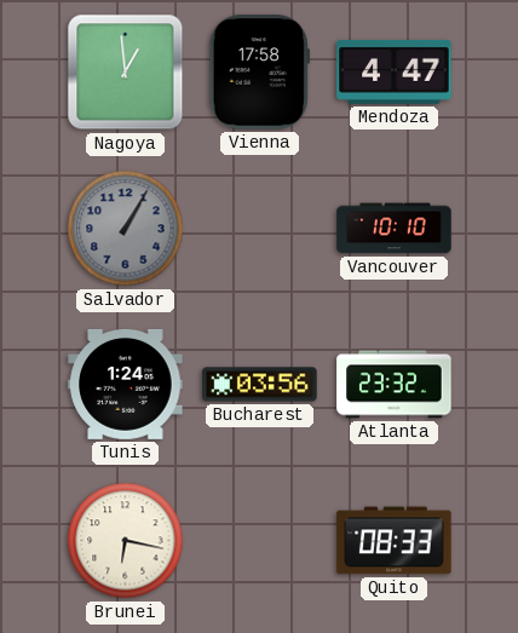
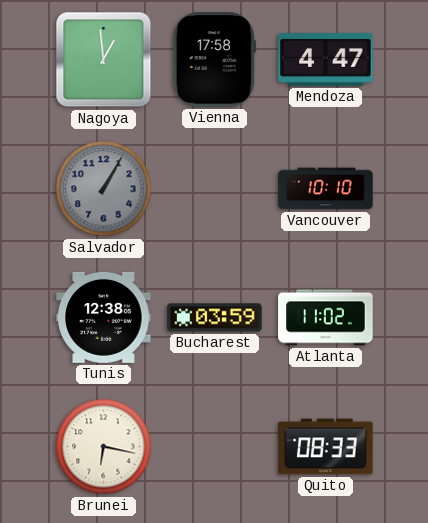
Tunis: 1:24 -> 12:38 (104, 317)
Bucharest: 03:56 -> 03:59 (215, 318)
Atlanta: 23:32 -> 11:02 (326, 318)
